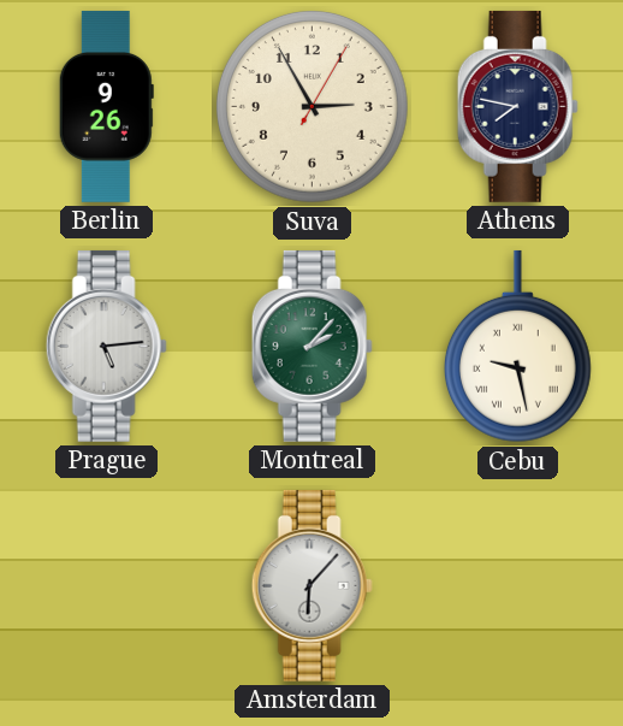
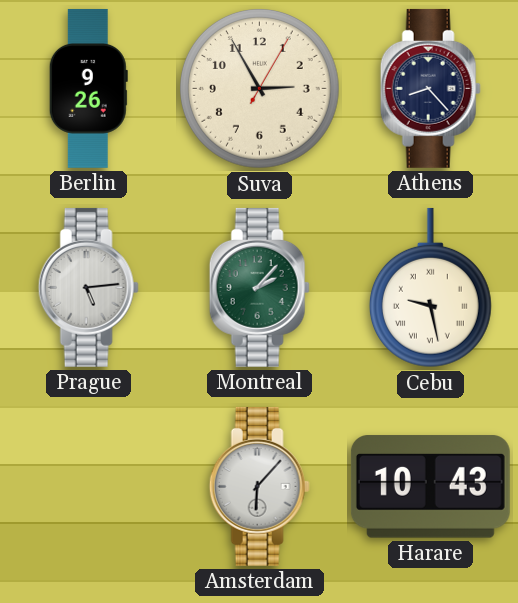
Athens: 7:47 -> 8:23 (430, 88)
Harare: none -> 10:43 (430, 487)
